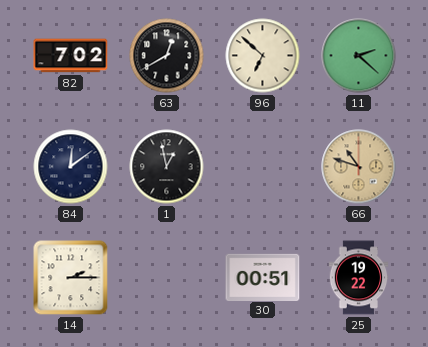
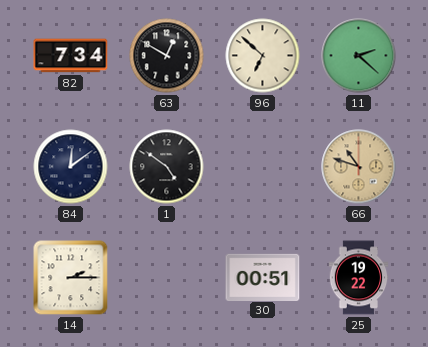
82: 7:02 -> 7:34 (71, 56)
63: 12:40 -> 12:50 (167, 56)
1: 12:58 -> 4:51 (167, 167)
